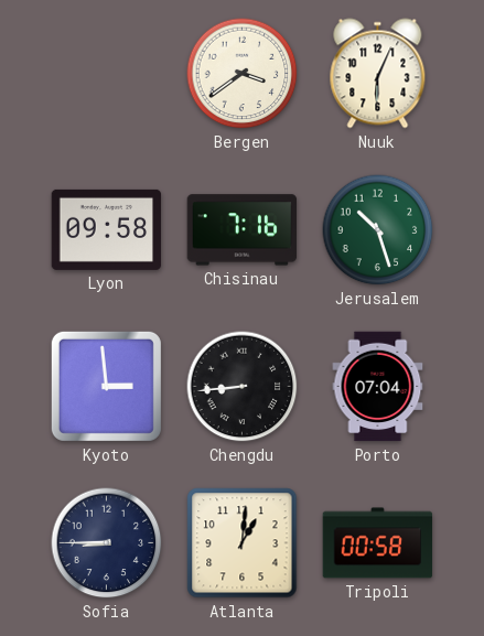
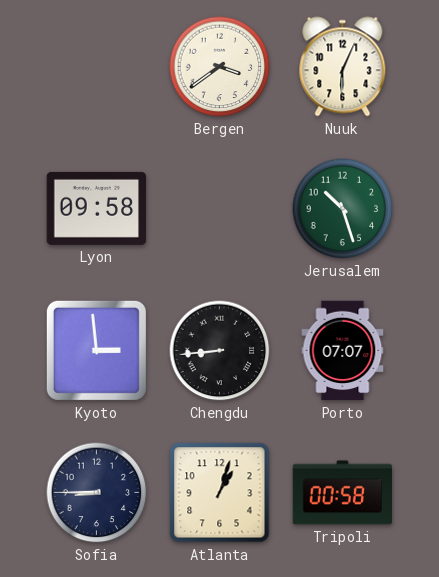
Chisinau: 7:16 -> none (243, 230)
Porto: 07:04 -> 07:07 (343, 351)
Atlanta: 1:01 -> 1:03 (220, 493)
